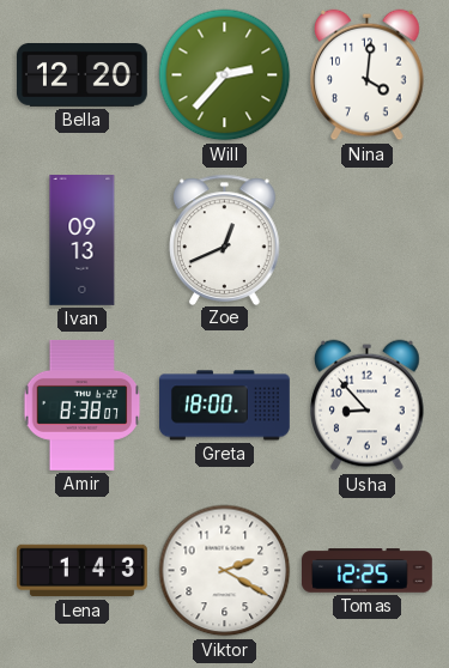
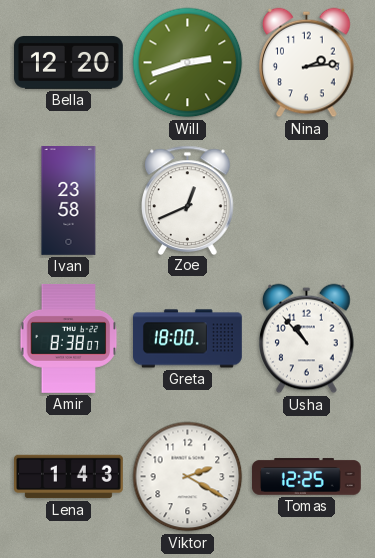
Will: 2:37 -> 2:42 (188, 63)
Nina: 4:01 -> 2:14 (307, 63)
Ivan: 09:13 -> 23:58 (69, 201)
Usha: 8:53 -> 10:53 (307, 339)
